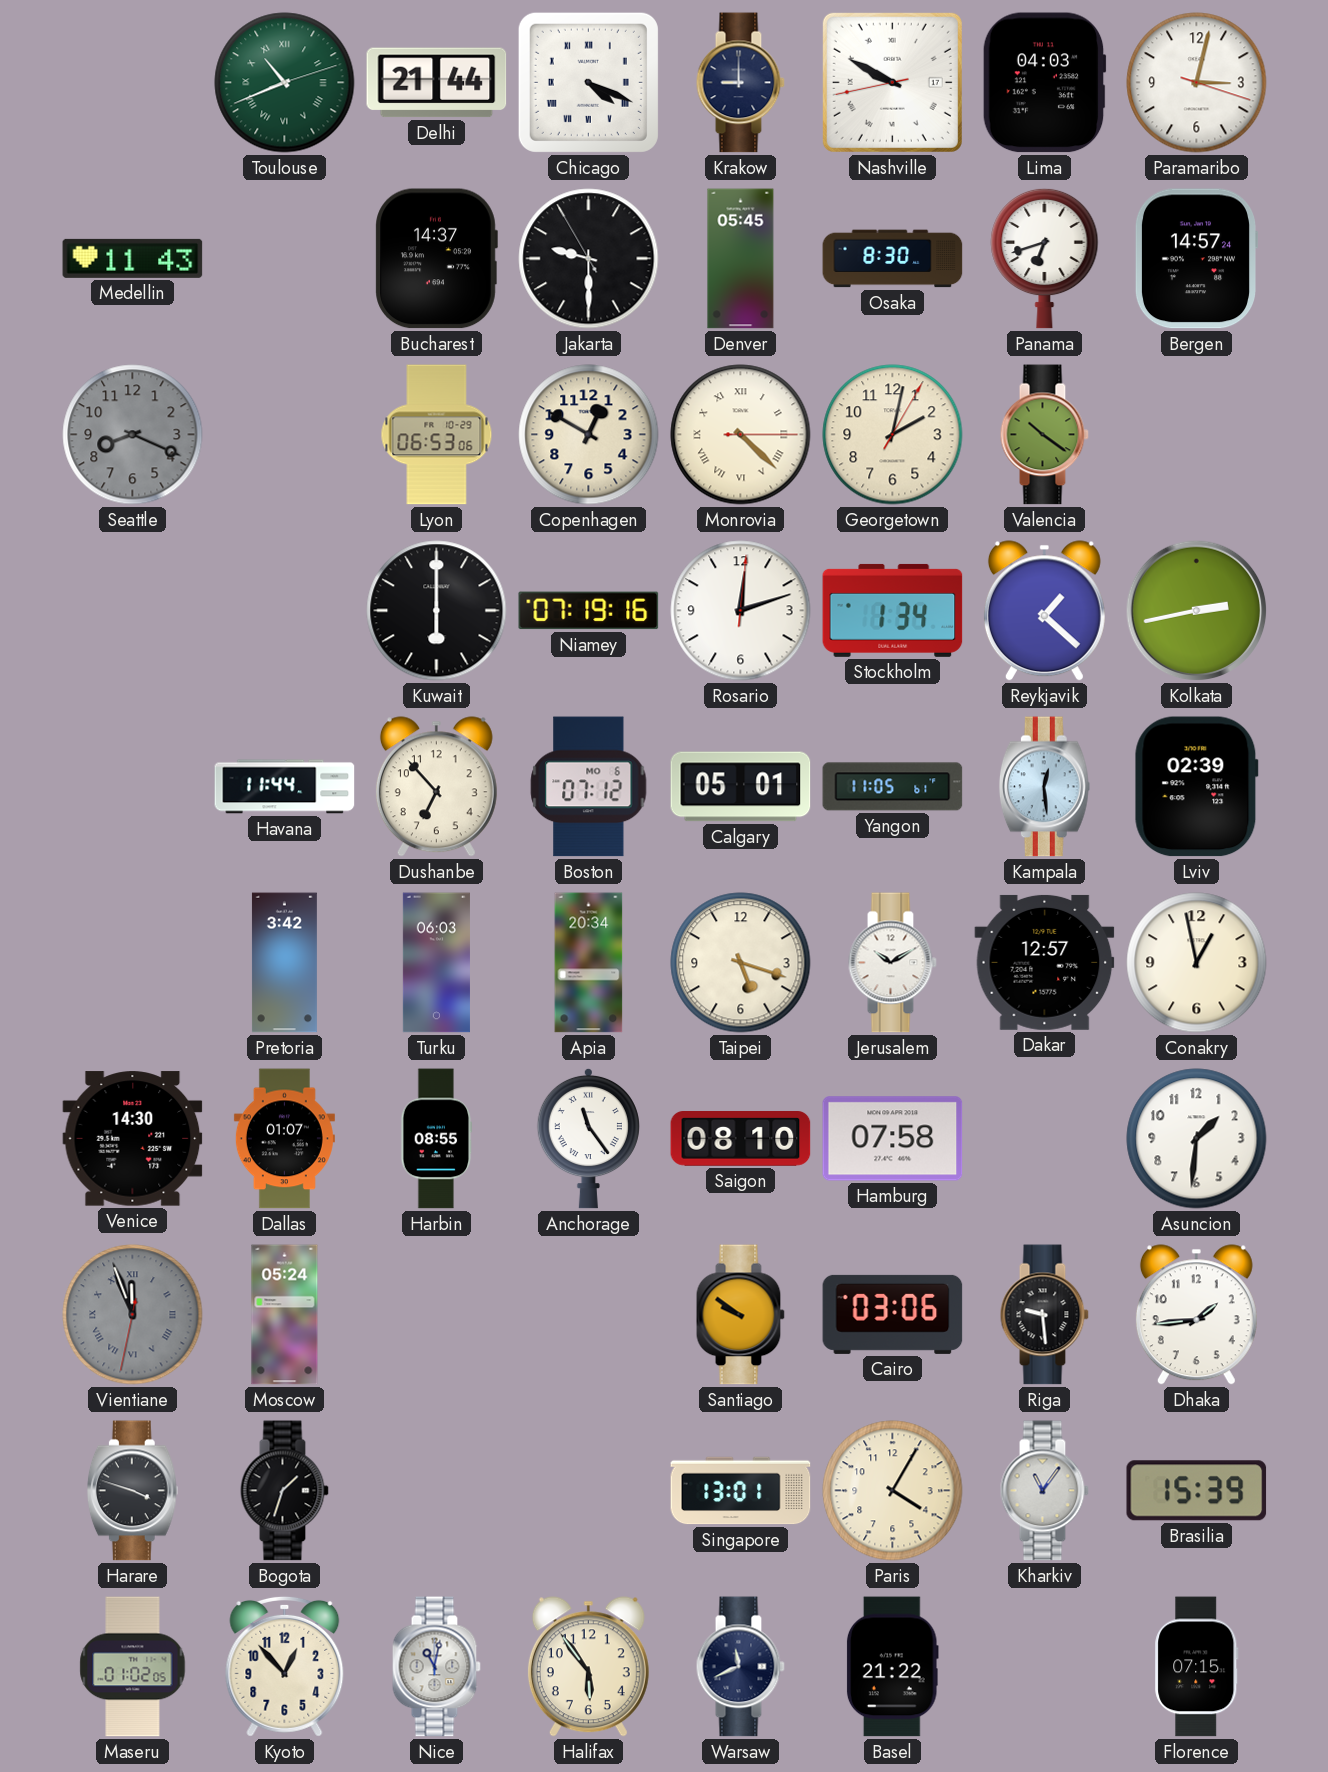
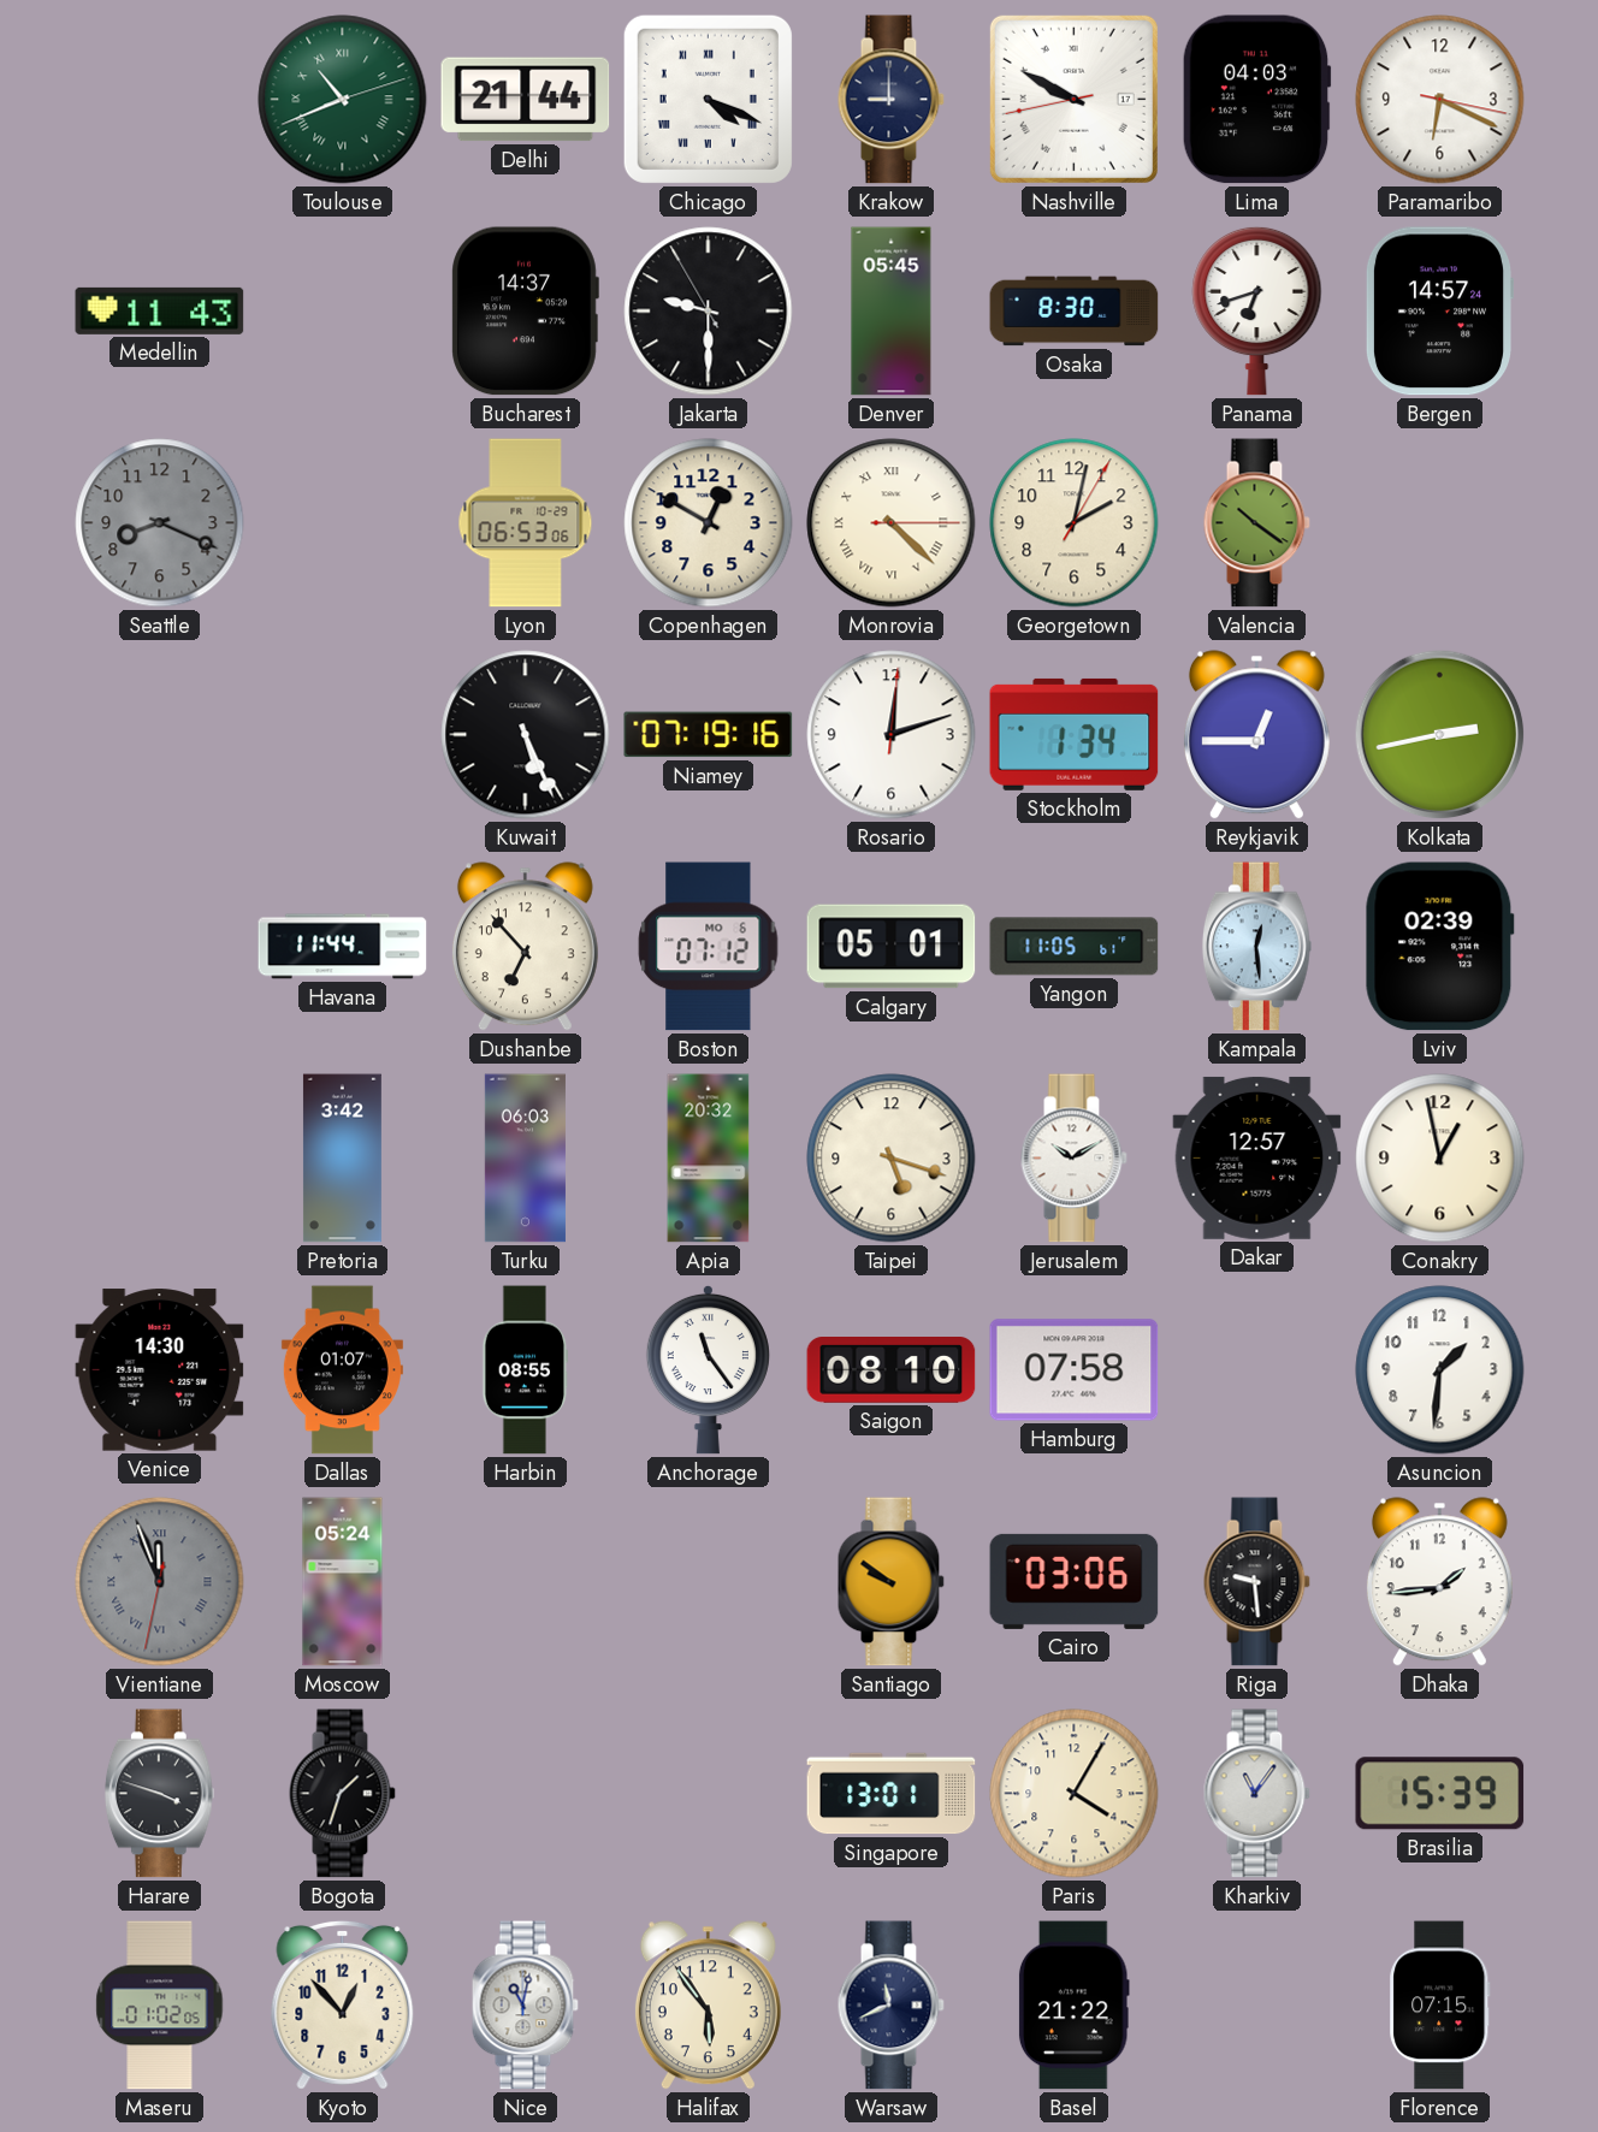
Paramaribo: 3:02 -> 6:19 (1440, 100)
Kuwait: 6:00 -> 5:26 (526, 735)
Reykjavik: 1:22 -> 12:45 (1256, 735)
Apia: 20:34 -> 20:32 (709, 1159)
